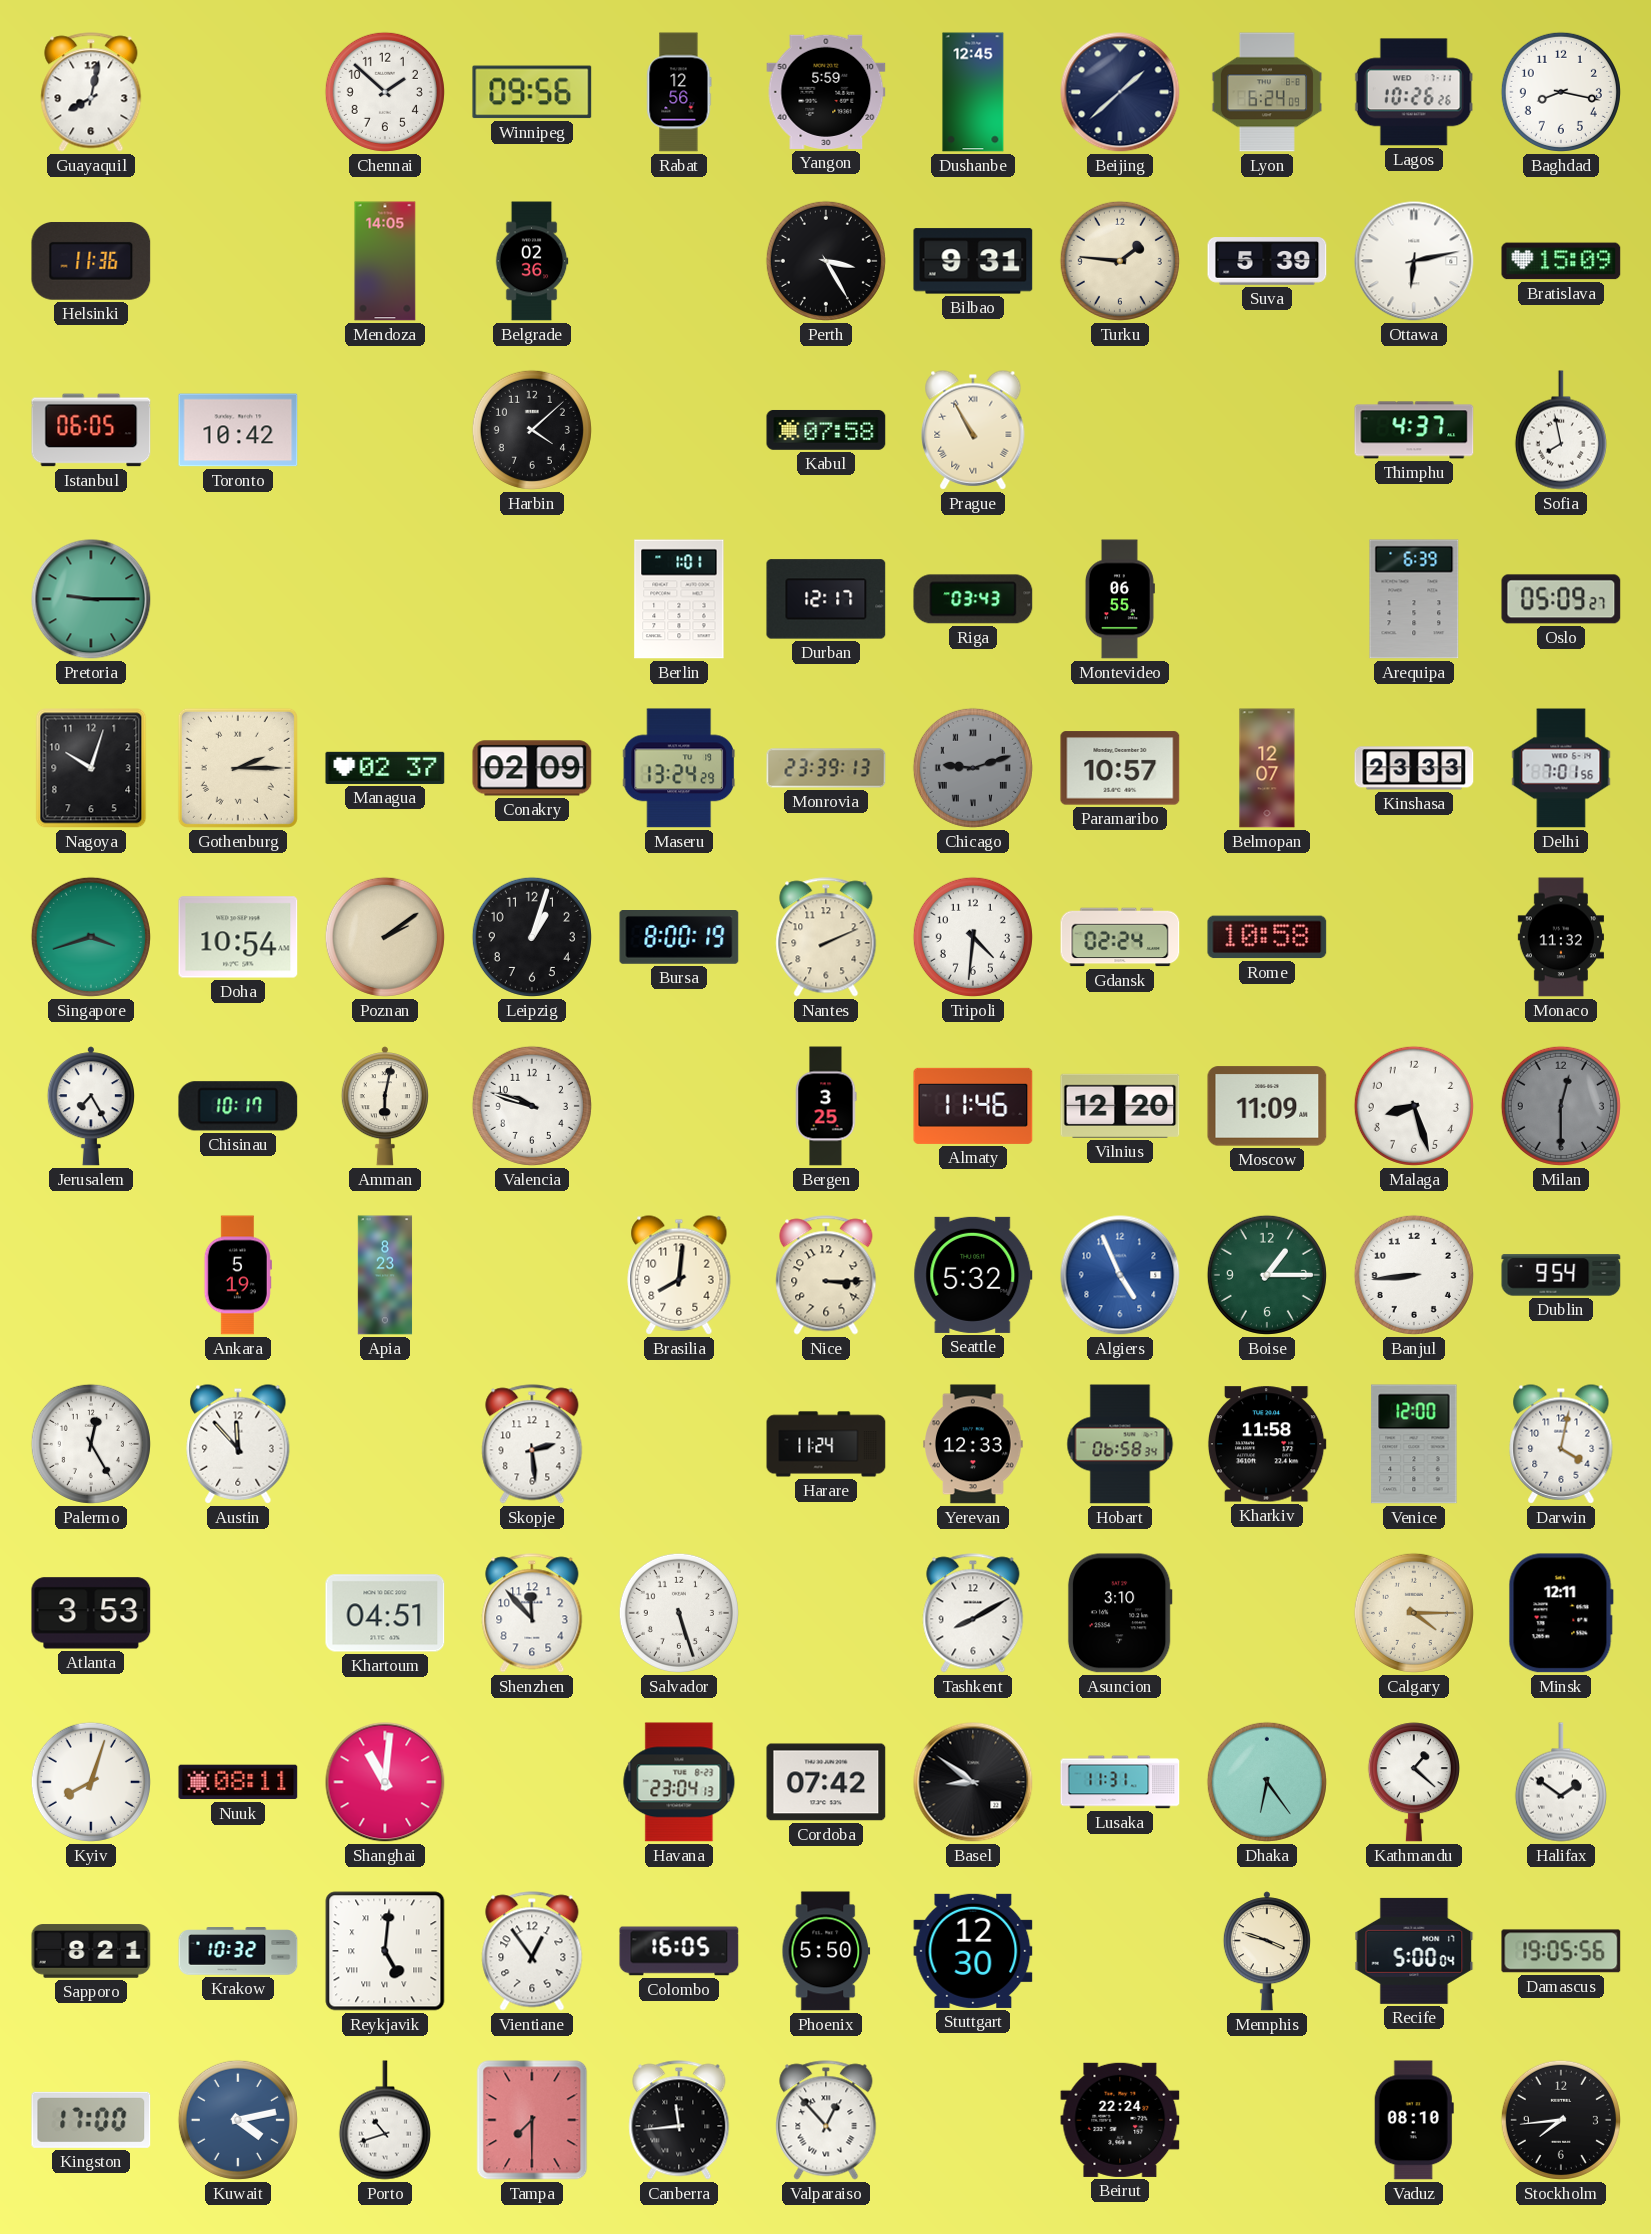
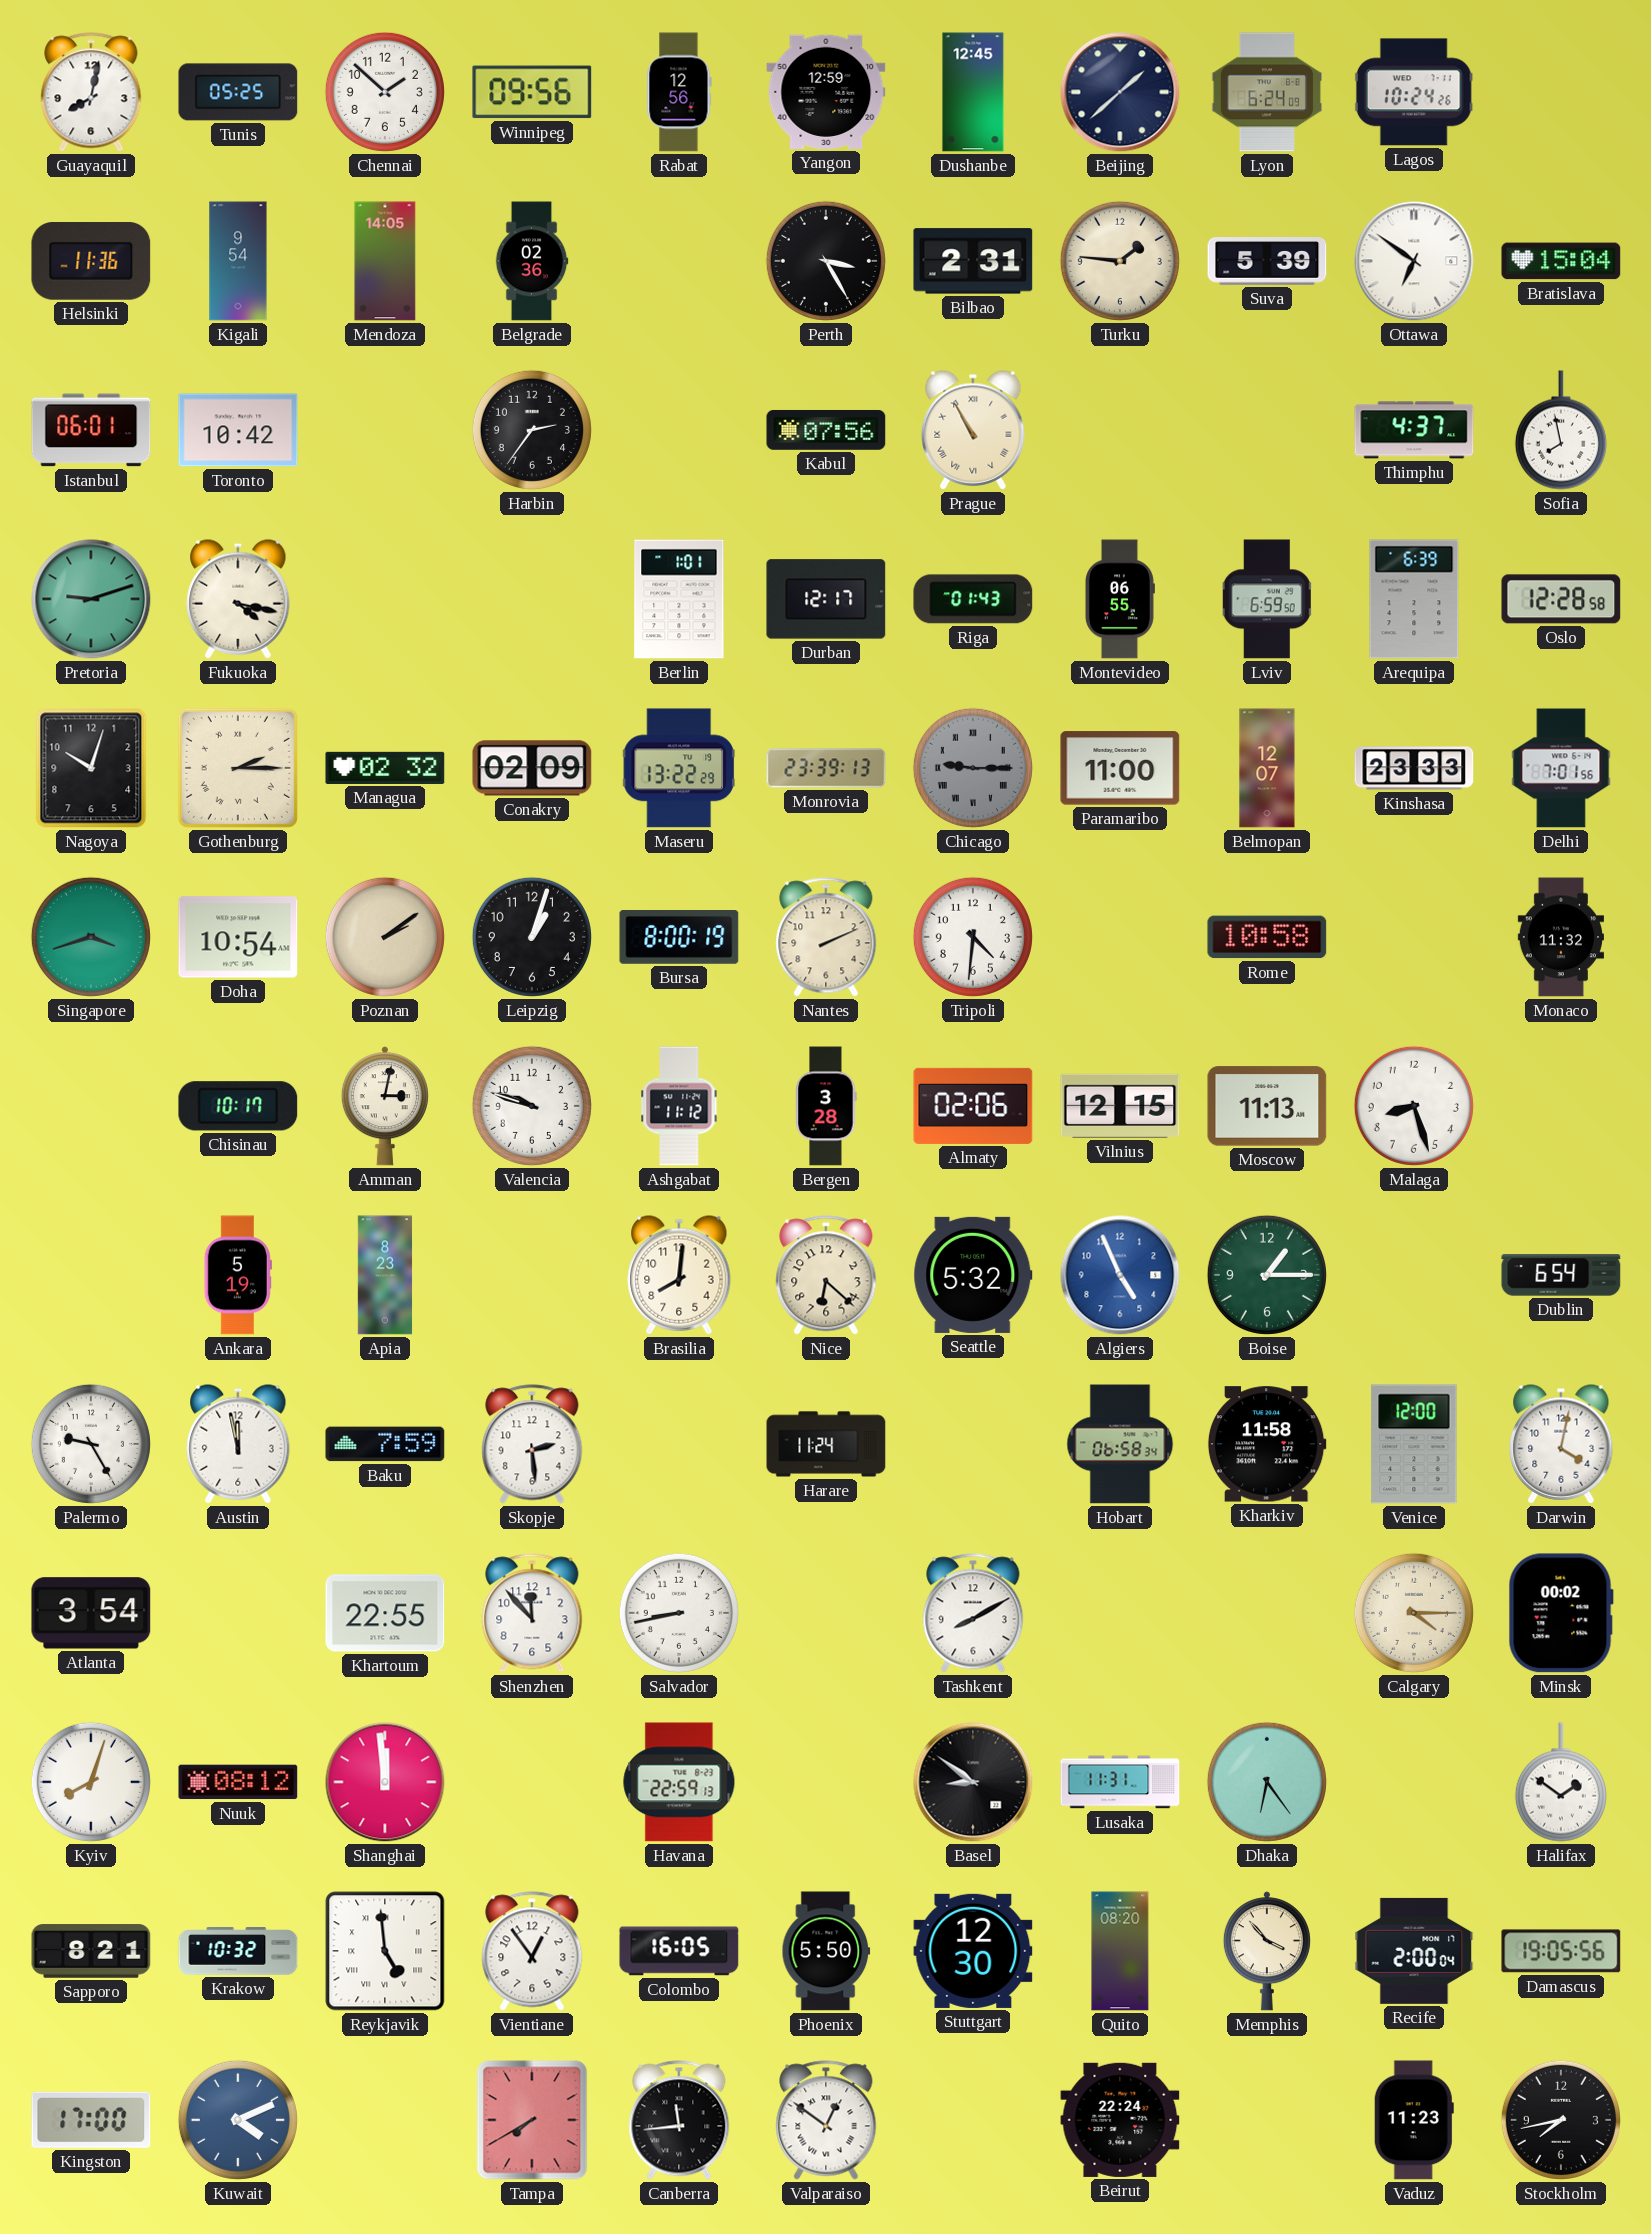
Tunis: none -> 05:25 (238, 92)
Yangon: 5:59 -> 12:59 (826, 92)
Lagos: 10:26 -> 10:24 (1414, 92)
Baghdad: 8:17 -> none (1561, 92)
Kigali: none -> 9:54 (238, 261)
Bilbao: 9:31 -> 2:31 (973, 261)
Ottawa: 6:13 -> 6:51 (1414, 261)
Bratislava: 15:09 -> 15:04 (1561, 261)
Istanbul: 06:05 -> 06:01 (91, 430)
Harbin: 4:08 -> 2:36 (532, 430)
Kabul: 07:58 -> 07:56 (826, 430)
Pretoria: 9:15 -> 9:12 (91, 599)
Fukuoka: none -> 4:17 (238, 599)
Riga: 03:43 -> 01:43 (973, 599)
Lviv: none -> 6:59 (1267, 599)
Oslo: 05:09 -> 12:28 (1561, 599)
Managua: 02:37 -> 02:32 (385, 768)
Maseru: 13:24 -> 13:22 (679, 768)
Chicago: 9:12 -> 9:15 (973, 768)
Paramaribo: 10:57 -> 11:00 (1120, 768)
Gdansk: 02:24 -> none (1120, 937)
Jerusalem: 7:25 -> none (91, 1106)
Amman: 6:02 -> 3:02 (385, 1106)
Ashgabat: none -> 11:12 (679, 1106)
Bergen: 3:25 -> 3:28 (826, 1106)
Almaty: 11:46 -> 02:06 (973, 1106)
Vilnius: 12:20 -> 12:15 (1120, 1106)
Moscow: 11:09 -> 11:13 (1267, 1106)
Milan: 12:30 -> none (1561, 1106)
Nice: 3:15 -> 6:22 (826, 1275)
Banjul: 8:44 -> none (1414, 1275)
Dublin: 9:54 -> 6:54 (1561, 1275)
Palermo: 12:25 -> 9:25 (91, 1444)
Austin: 11:53 -> 11:58 (238, 1444)
Baku: none -> 7:59 (385, 1444)
Yerevan: 12:33 -> none (973, 1444)
Atlanta: 3:53 -> 3:54 (91, 1613)
Khartoum: 04:51 -> 22:55 (385, 1613)
Salvador: 5:27 -> 8:43 (679, 1613)
Asuncion: 3:10 -> none (1120, 1613)
Minsk: 12:11 -> 00:02 (1561, 1613)
Nuuk: 08:11 -> 08:12 (238, 1782)
Shanghai: 11:01 -> 11:59 (385, 1782)
Havana: 23:04 -> 22:59 (679, 1782)
Cordoba: 07:42 -> none (826, 1782)
Kathmandu: 1:22 -> none (1414, 1782)
Reykjavik: 5:01 -> 4:59 (385, 1951)
Quito: none -> 08:20 (1120, 1951)
Memphis: 3:48 -> 3:53 (1267, 1951)
Recife: 5:00 -> 2:00 (1414, 1951)
Kuwait: 4:13 -> 4:11 (238, 2120)
Porto: 10:42 -> none (385, 2120)
Tampa: 7:30 -> 7:40 (532, 2120)
Valparaiso: 12:53 -> 12:51 (826, 2120)
Vaduz: 08:10 -> 11:23 (1414, 2120)
Stockholm: 7:44 -> 7:43 (1561, 2120)
